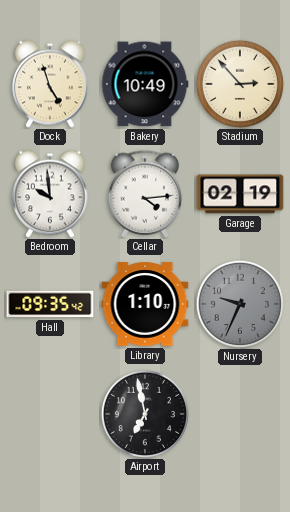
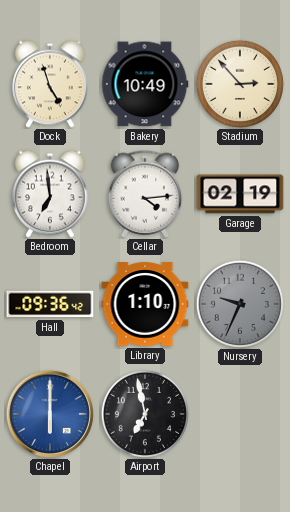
Bedroom: 9:59 -> 6:59 (50, 194)
Hall: 09:35 -> 09:36 (50, 304)
Chapel: none -> 6:00 (50, 414)
